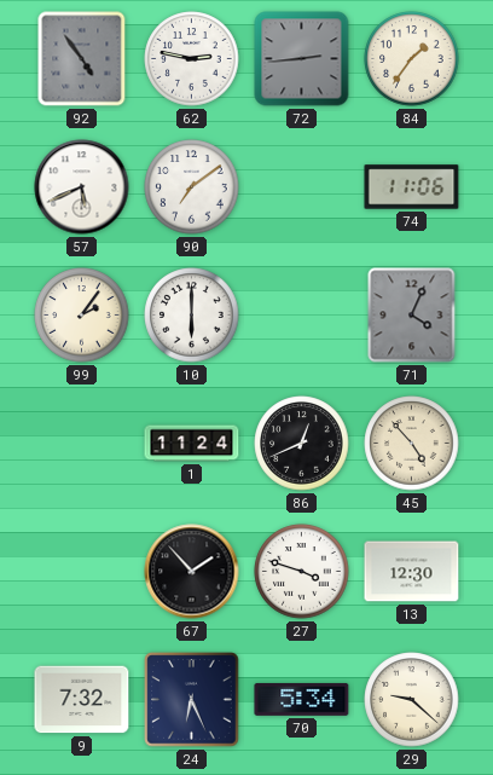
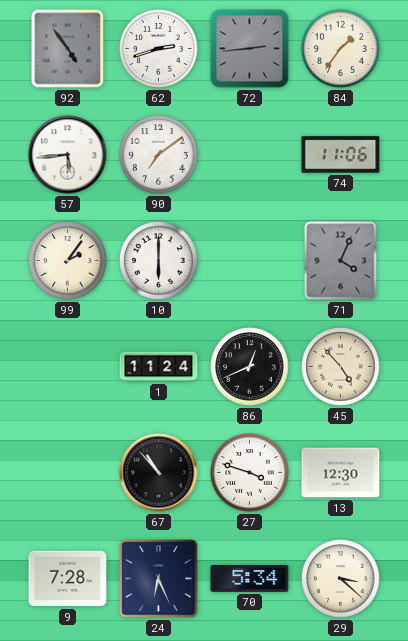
62: 2:47 -> 2:42 (159, 49)
57: 5:41 -> 5:44 (68, 155)
67: 1:53 -> 10:53 (159, 473)
9: 7:32 -> 7:28 (68, 579)
29: 9:22 -> 3:22 (341, 579)
